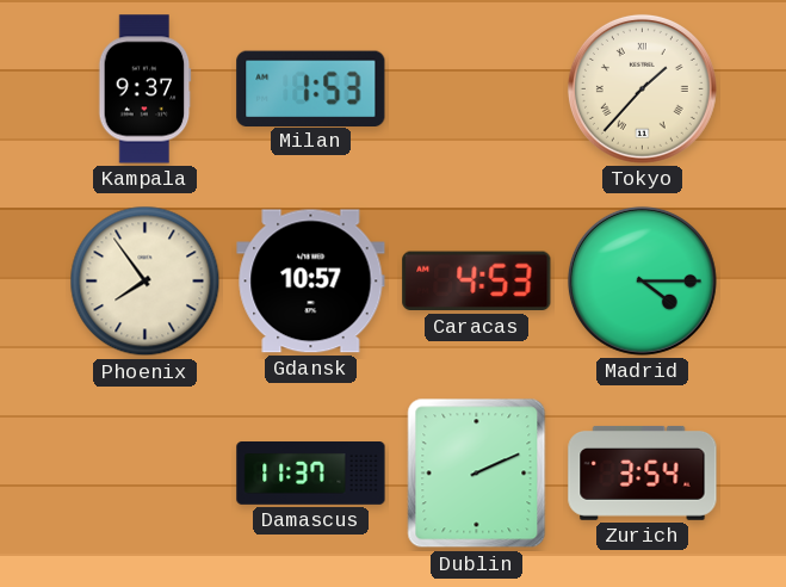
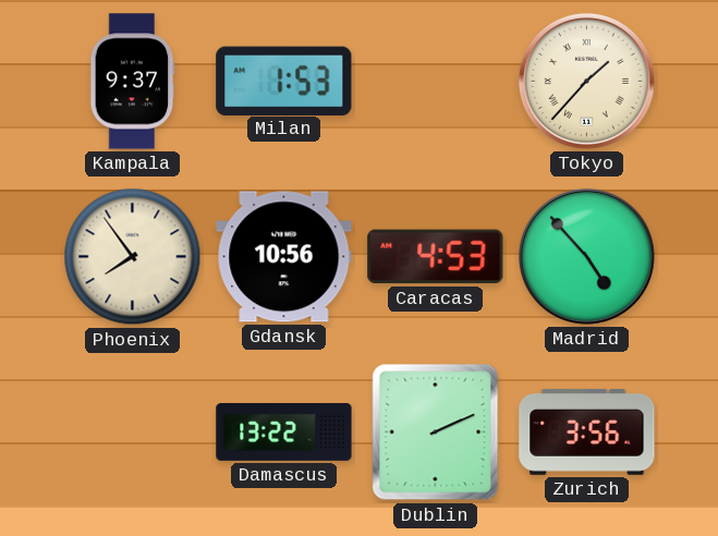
Gdansk: 10:57 -> 10:56 (284, 257)
Madrid: 4:15 -> 4:53 (586, 256)
Damascus: 11:37 -> 13:22 (284, 433)
Zurich: 3:54 -> 3:56 (587, 431)
